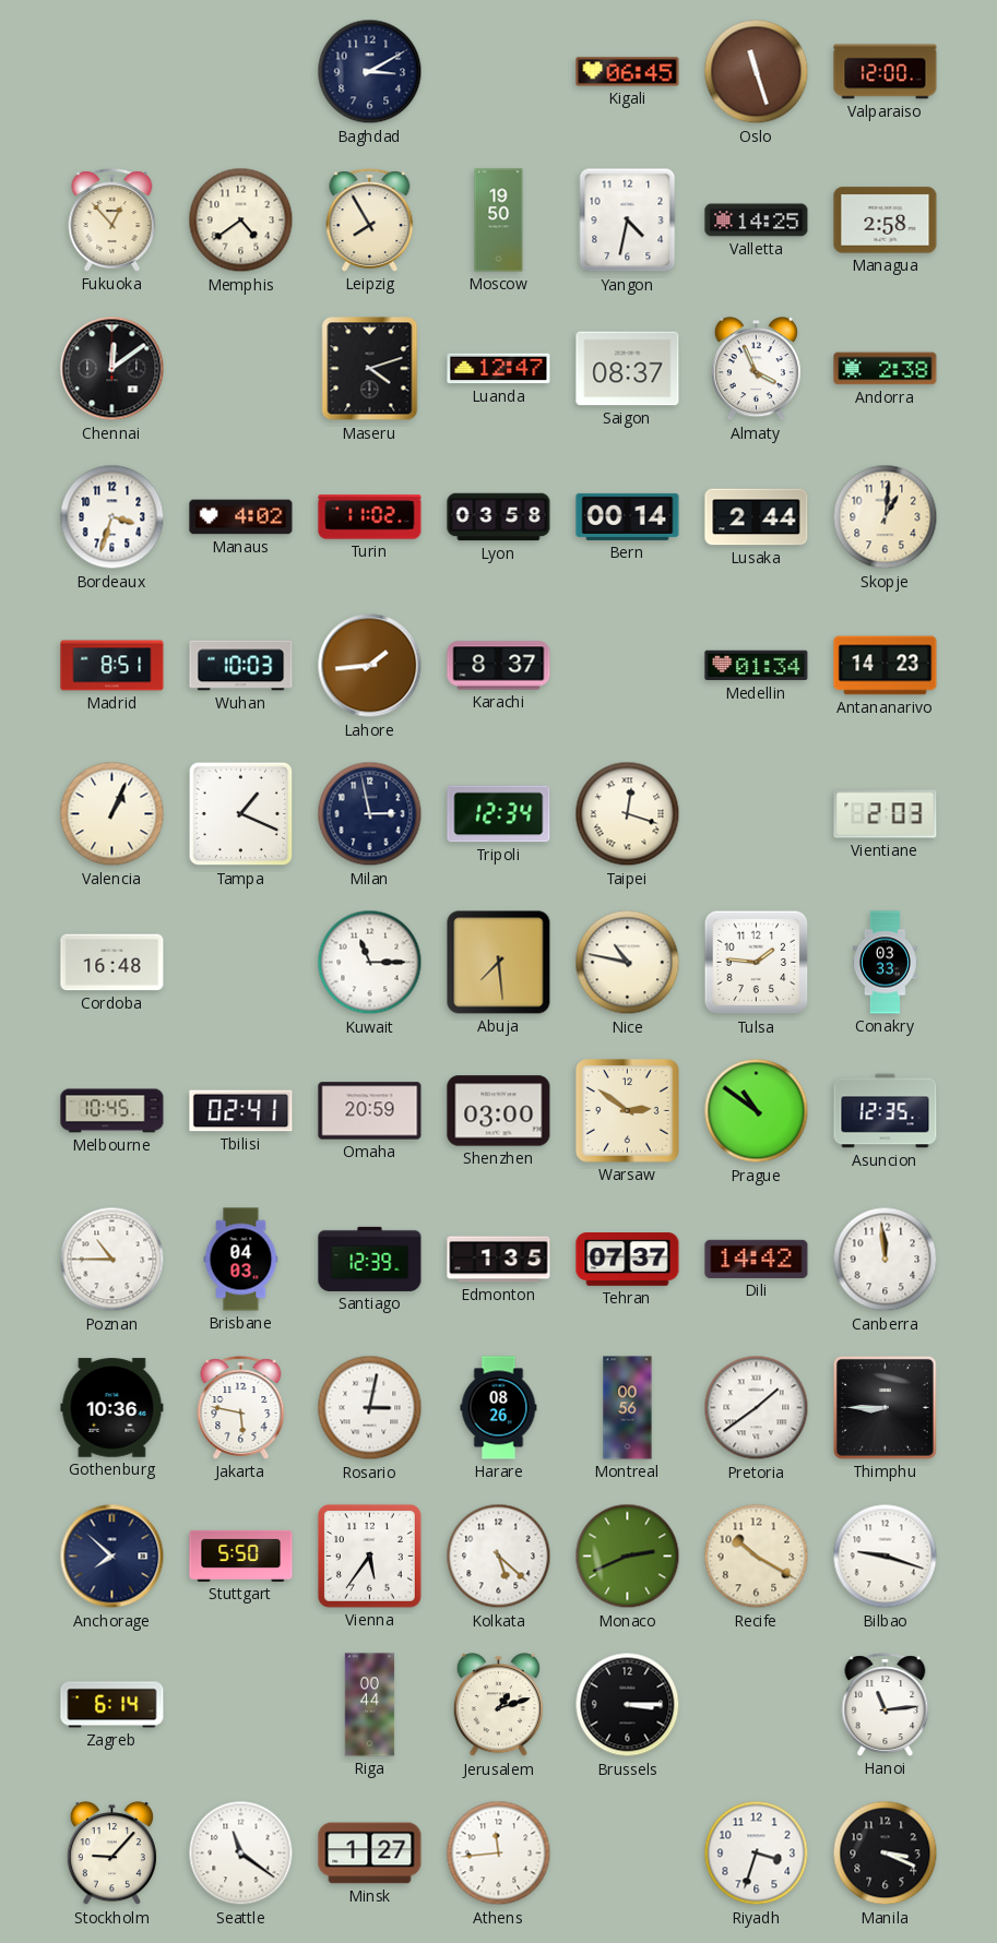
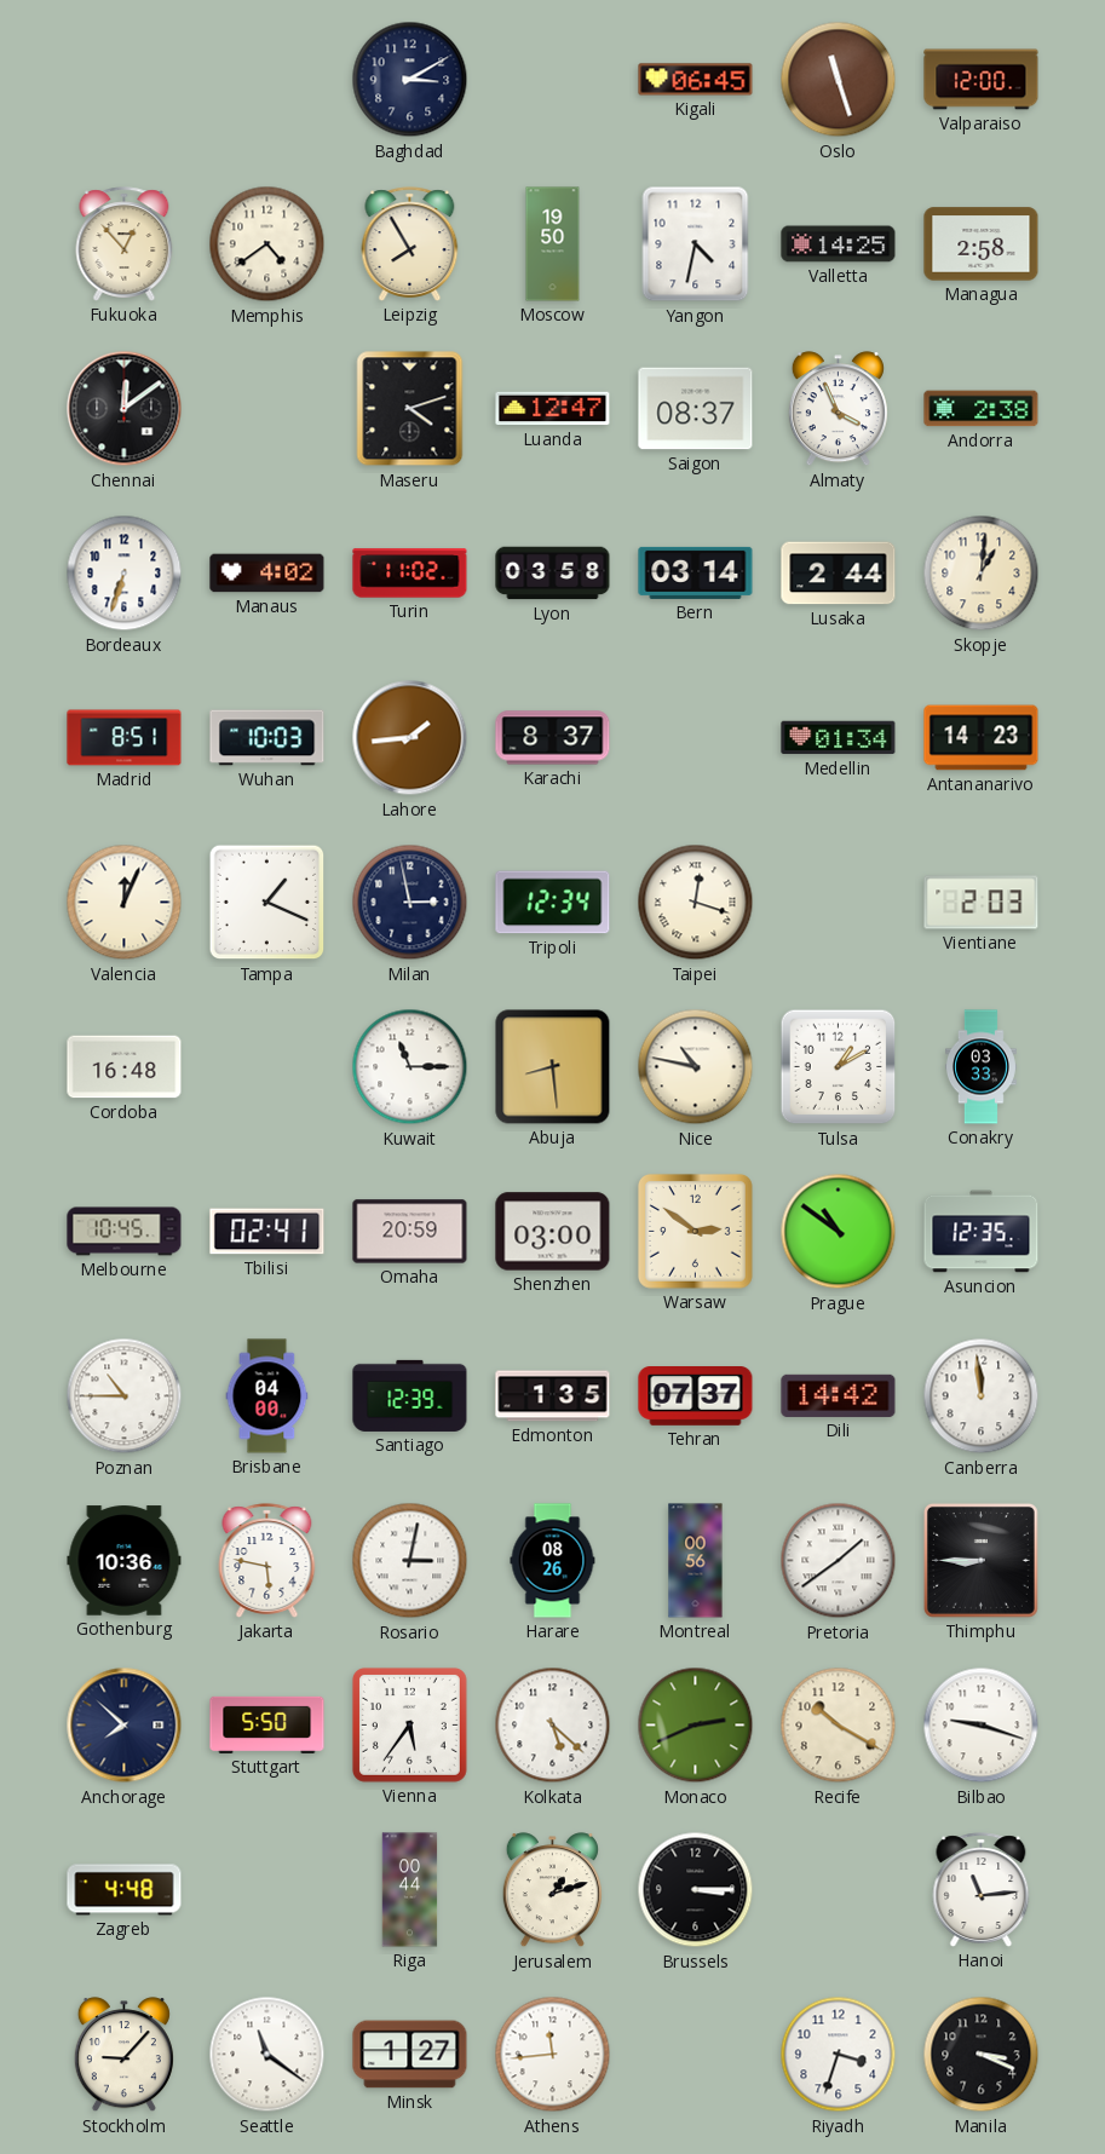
Bordeaux: 3:33 -> 6:33 (125, 574)
Bern: 00:14 -> 03:14 (696, 572)
Valencia: 1:04 -> 12:04 (125, 903)
Abuja: 7:29 -> 8:29 (553, 1067)
Tulsa: 1:46 -> 1:10 (839, 1067)
Brisbane: 04:03 -> 04:00 (267, 1396)
Zagreb: 6:14 -> 4:48 (125, 1890)
